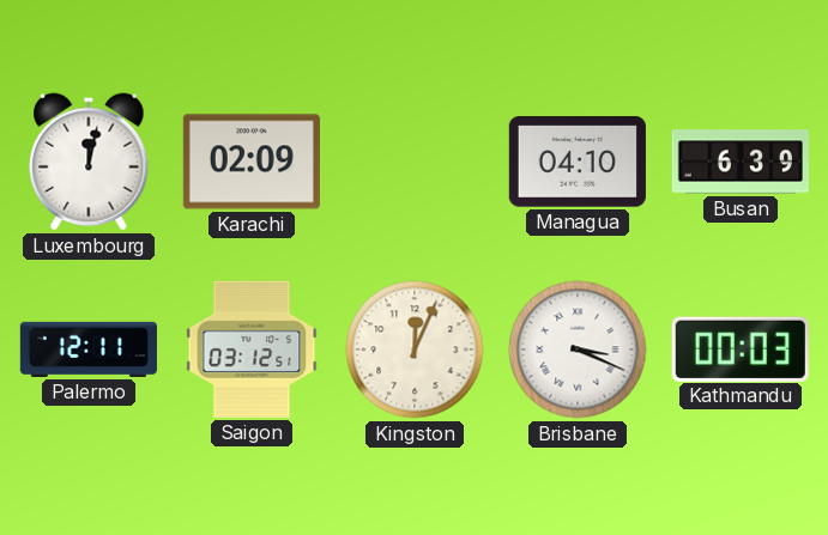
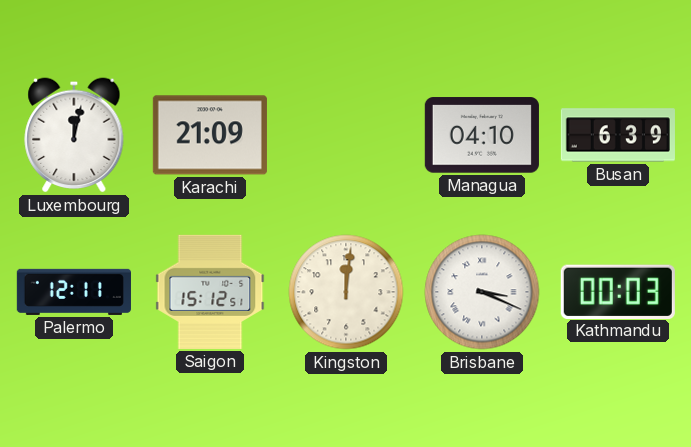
Karachi: 02:09 -> 21:09 (210, 135)
Saigon: 03:12 -> 15:12 (210, 292)
Kingston: 12:04 -> 12:01 (346, 292)
